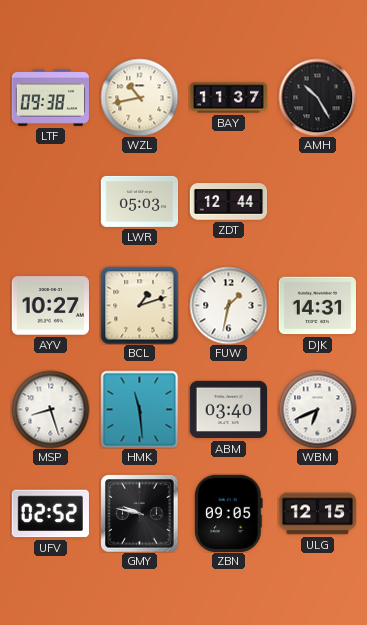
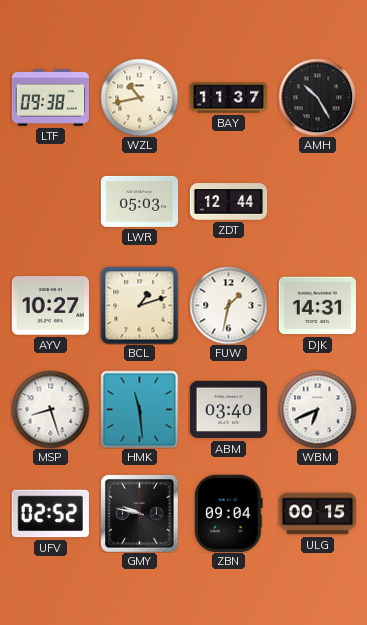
ZBN: 09:05 -> 09:04 (229, 513)
ULG: 12:15 -> 00:15 (317, 514)
